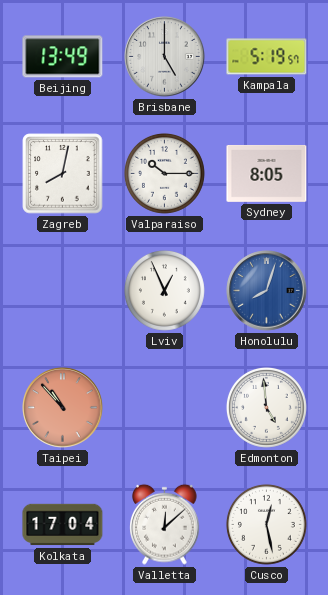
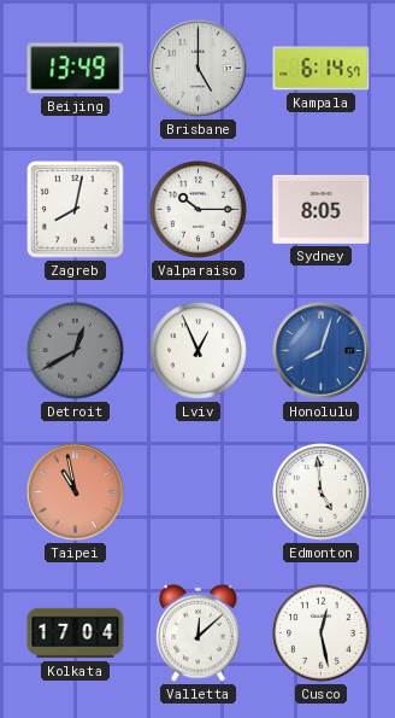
Kampala: 5:19 -> 6:14 (322, 69)
Detroit: none -> 12:40 (75, 350)
Taipei: 10:53 -> 10:58 (76, 492)
